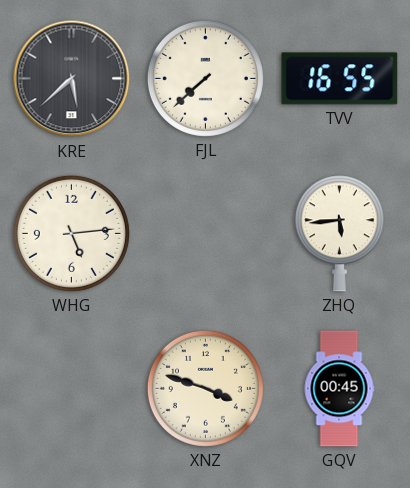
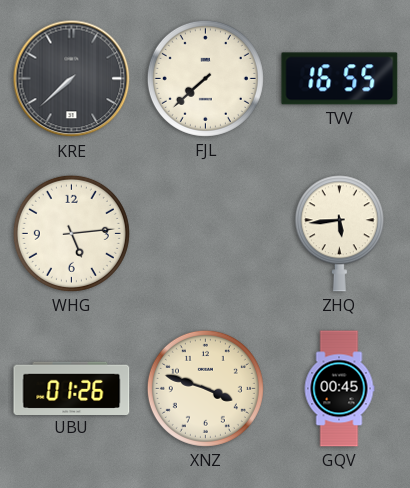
KRE: 5:38 -> 7:38 (72, 79)
UBU: none -> 01:26 (72, 388)
